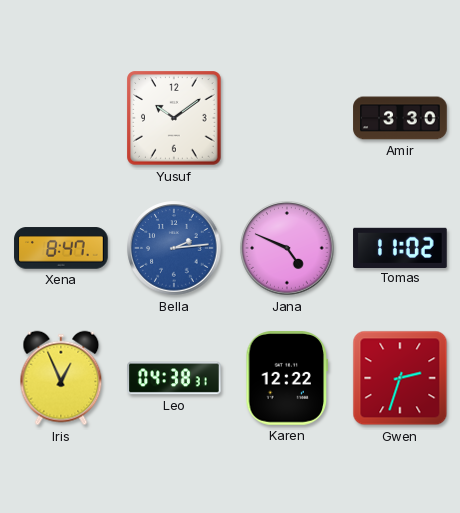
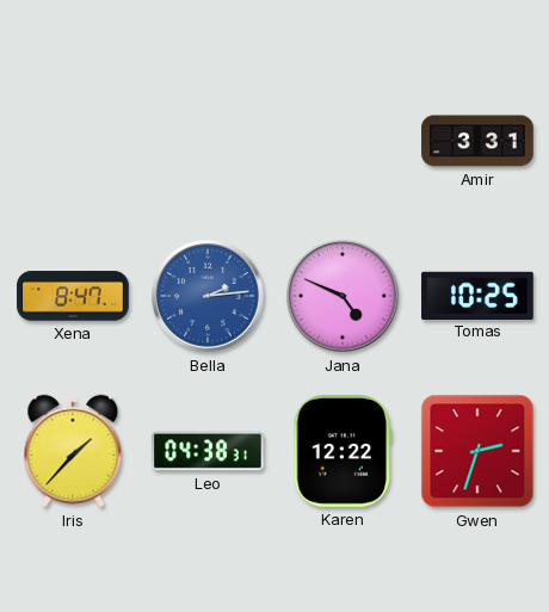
Yusuf: 10:09 -> none (174, 118)
Amir: 3:30 -> 3:31 (477, 141)
Tomas: 11:02 -> 10:25 (477, 295)
Iris: 12:56 -> 1:37 (73, 451)
